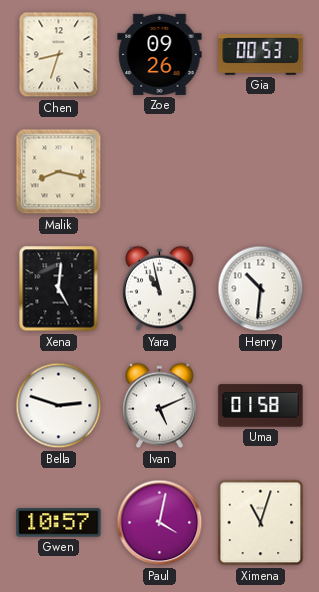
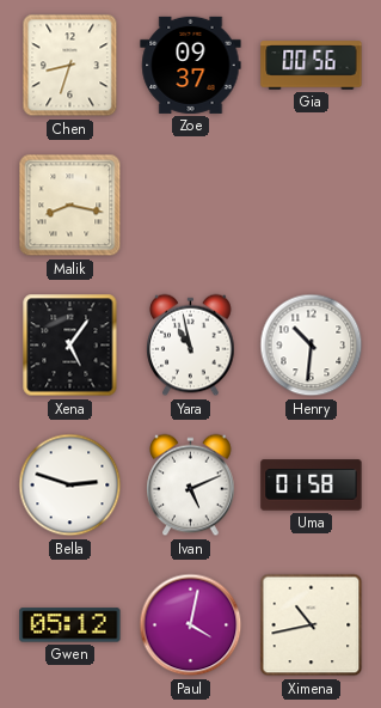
Zoe: 09:26 -> 09:37 (191, 65)
Gia: 00:53 -> 00:56 (312, 66)
Xena: 5:01 -> 5:06 (70, 346)
Gwen: 10:57 -> 05:12 (70, 625)
Ximena: 11:03 -> 10:43 (312, 625)
